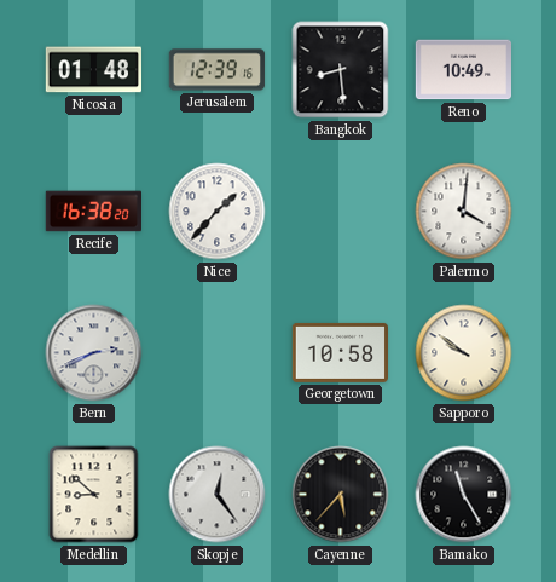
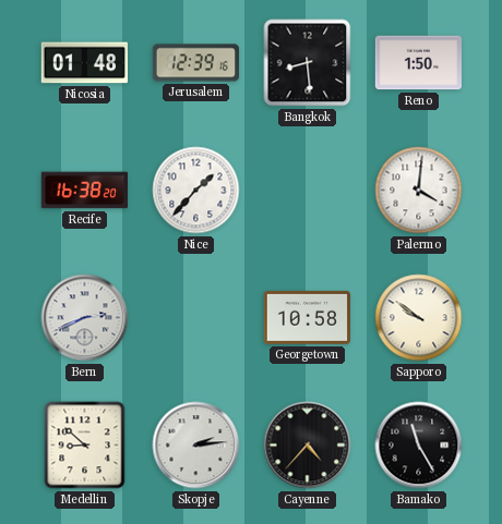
Reno: 10:49 -> 1:50 (418, 63)
Skopje: 12:24 -> 2:14 (196, 446)
Cayenne: 5:37 -> 4:37 (308, 446)
